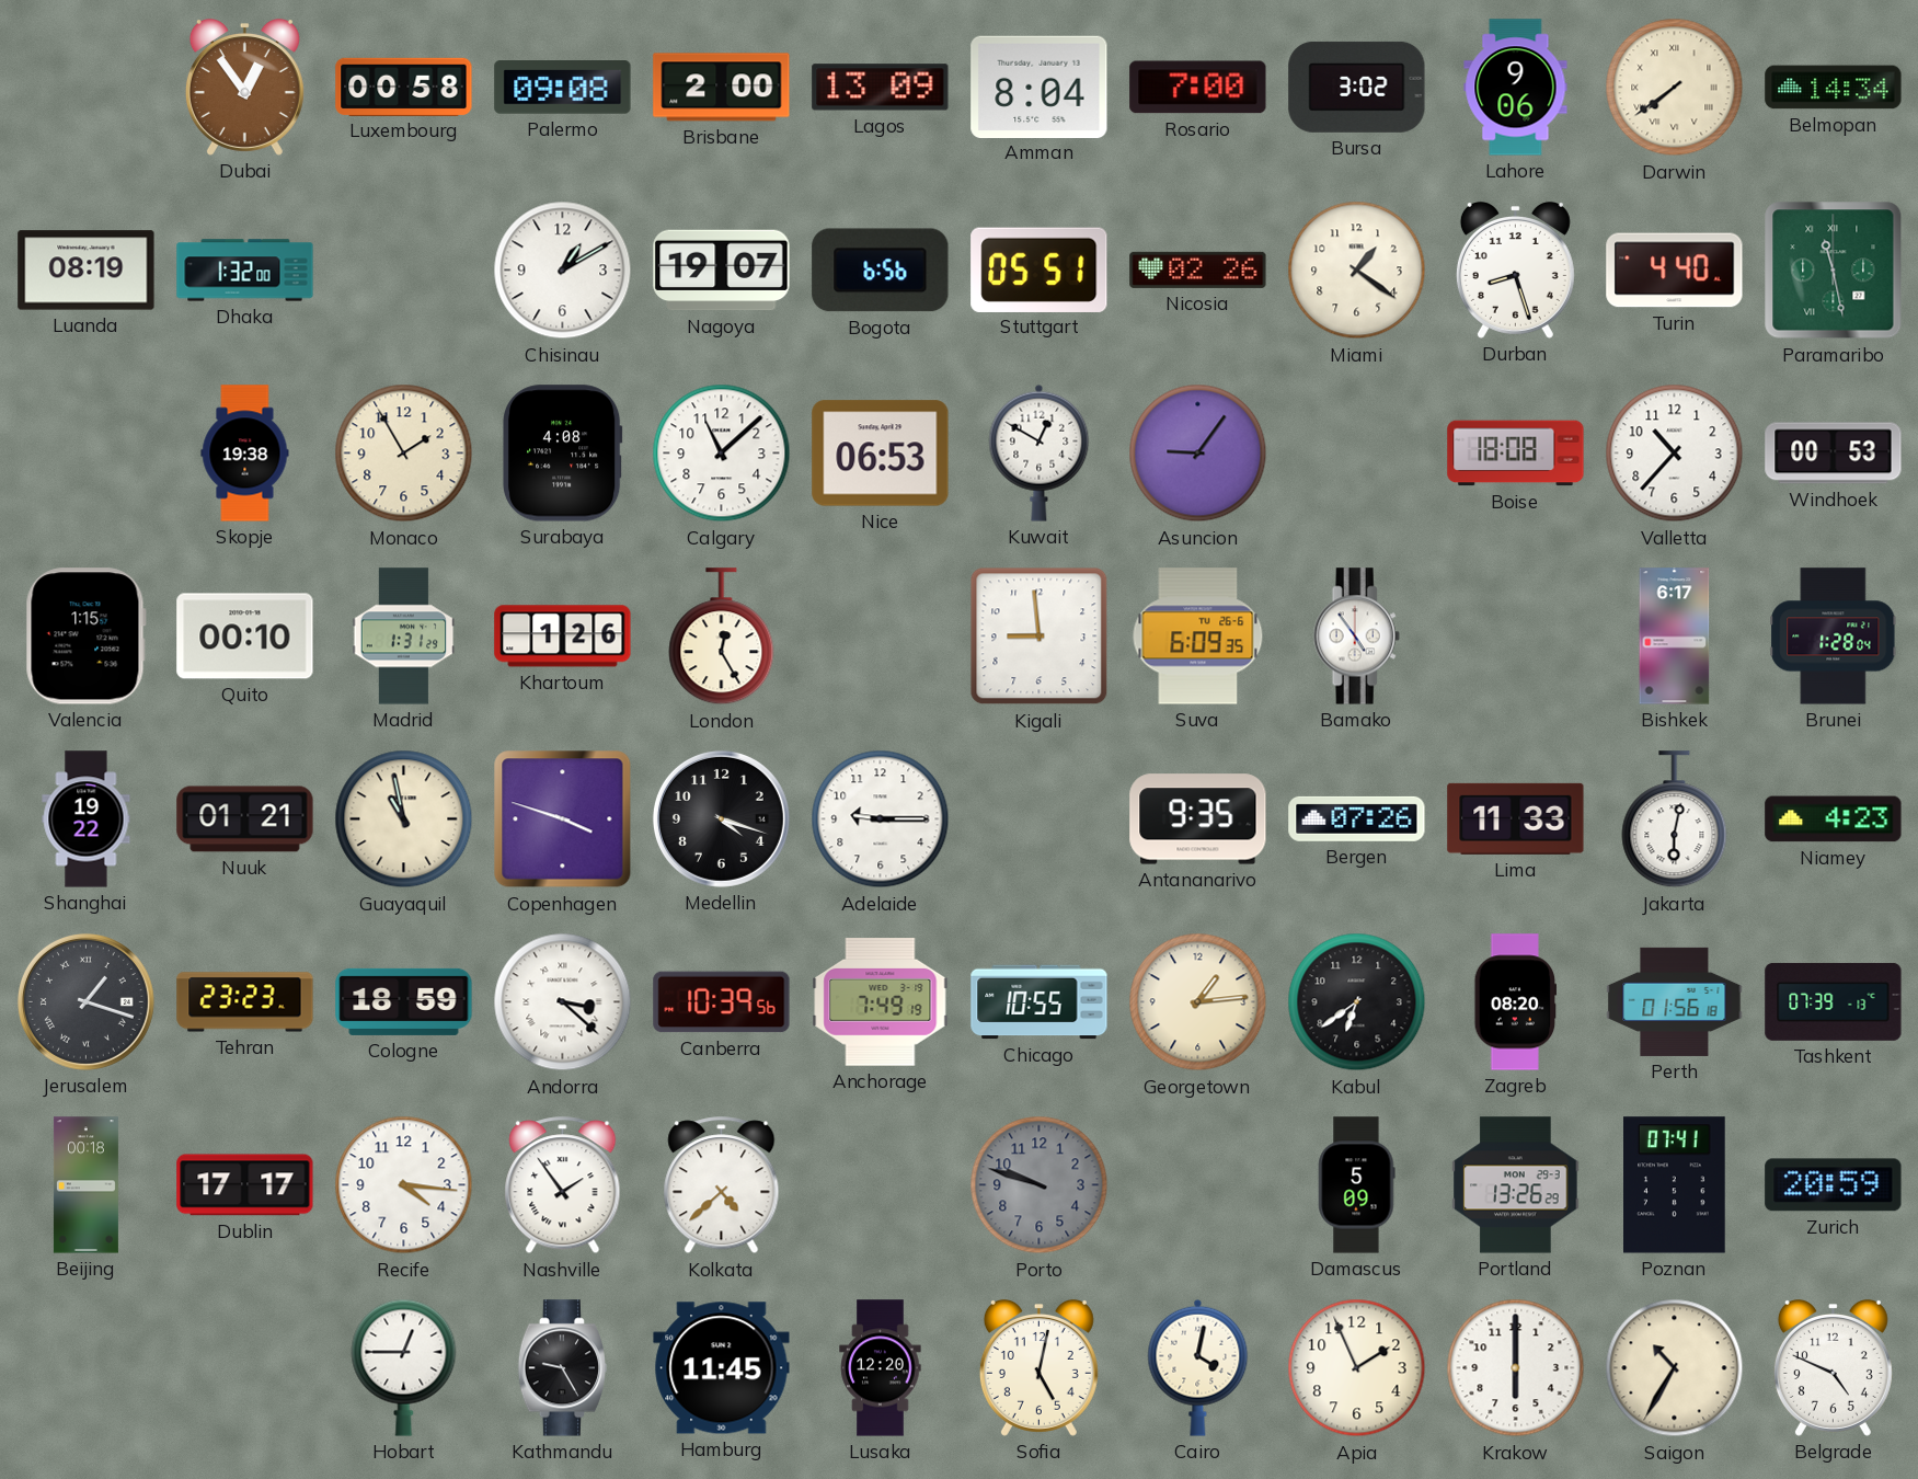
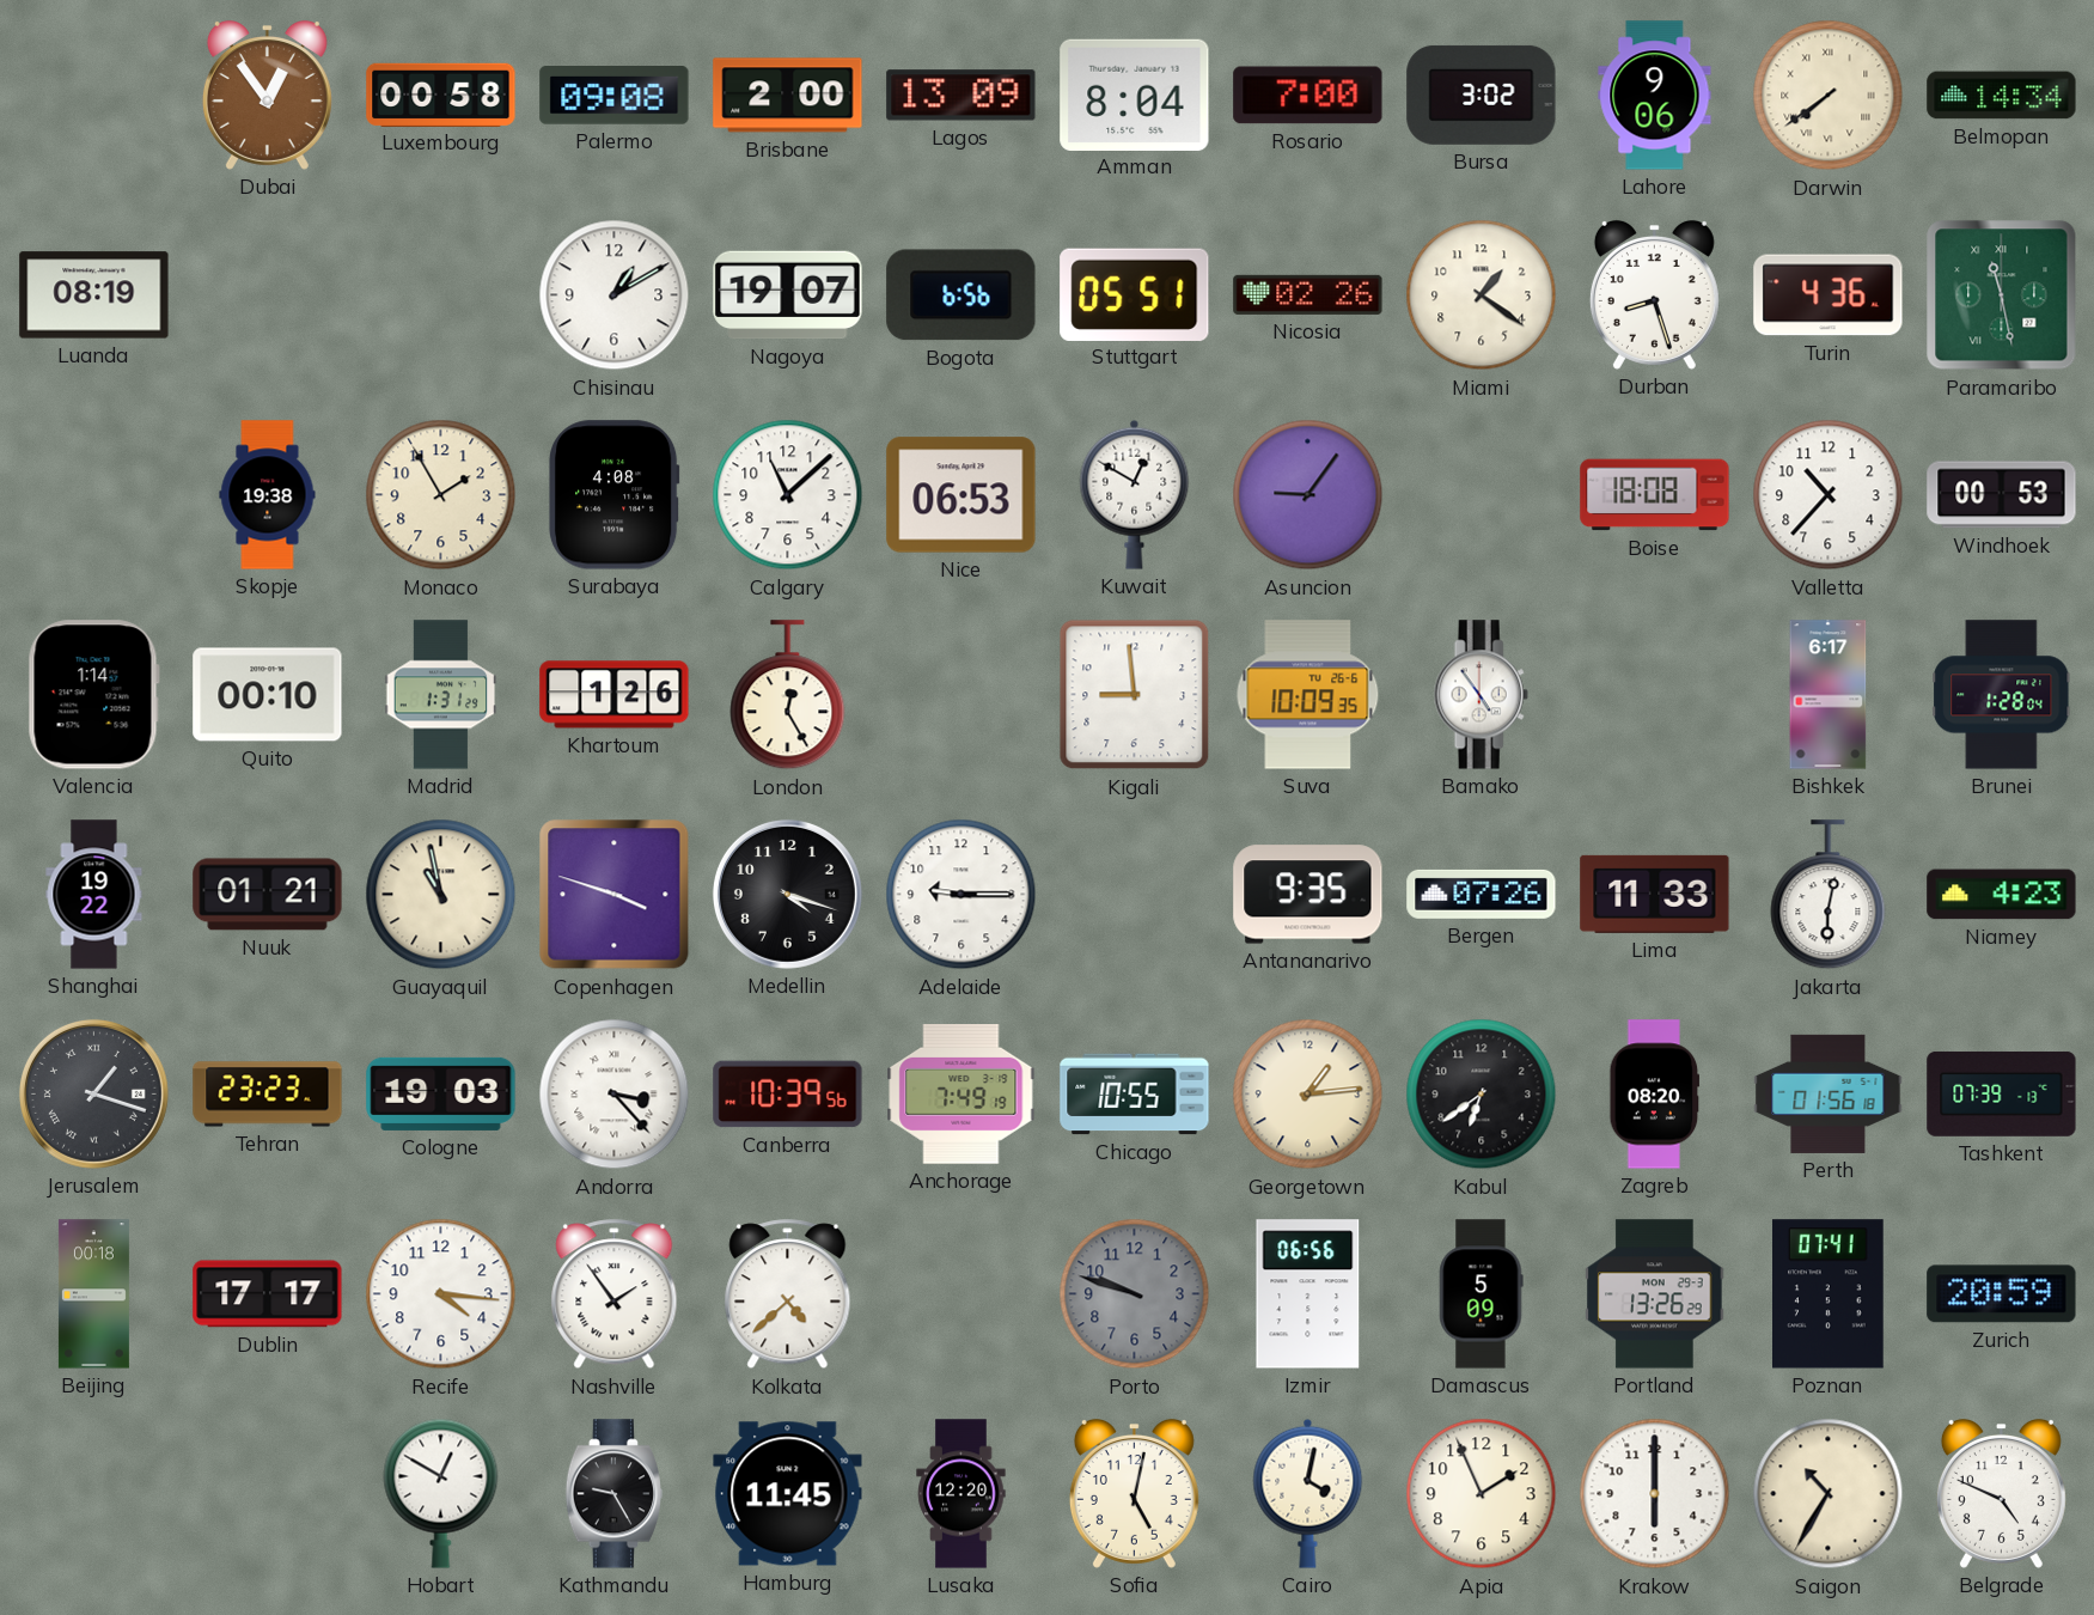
Dhaka: 1:32 -> none (245, 271)
Turin: 4:40 -> 4:36 (1829, 295)
Valencia: 1:15 -> 1:14 (93, 695)
Suva: 6:09 -> 10:09 (1308, 695)
Cologne: 18:59 -> 19:03 (441, 1093)
Andorra: 3:22 -> 3:23 (615, 1095)
Izmir: none -> 06:56 (1308, 1294)
Hobart: 12:45 -> 12:50 (441, 1493)
